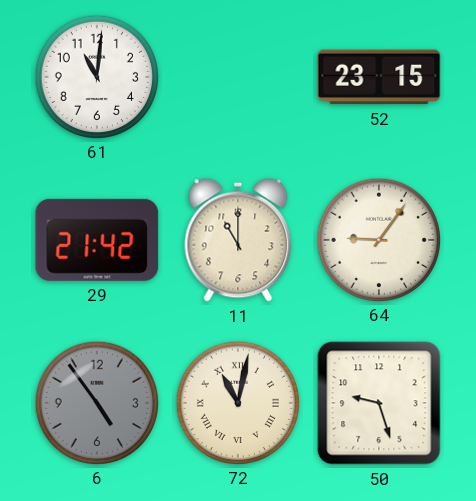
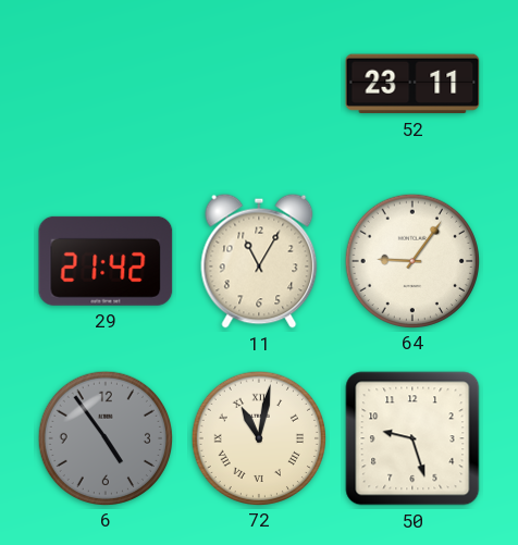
61: 11:01 -> none (96, 76)
52: 23:15 -> 23:11 (412, 84)
11: 11:00 -> 11:05 (259, 261)
